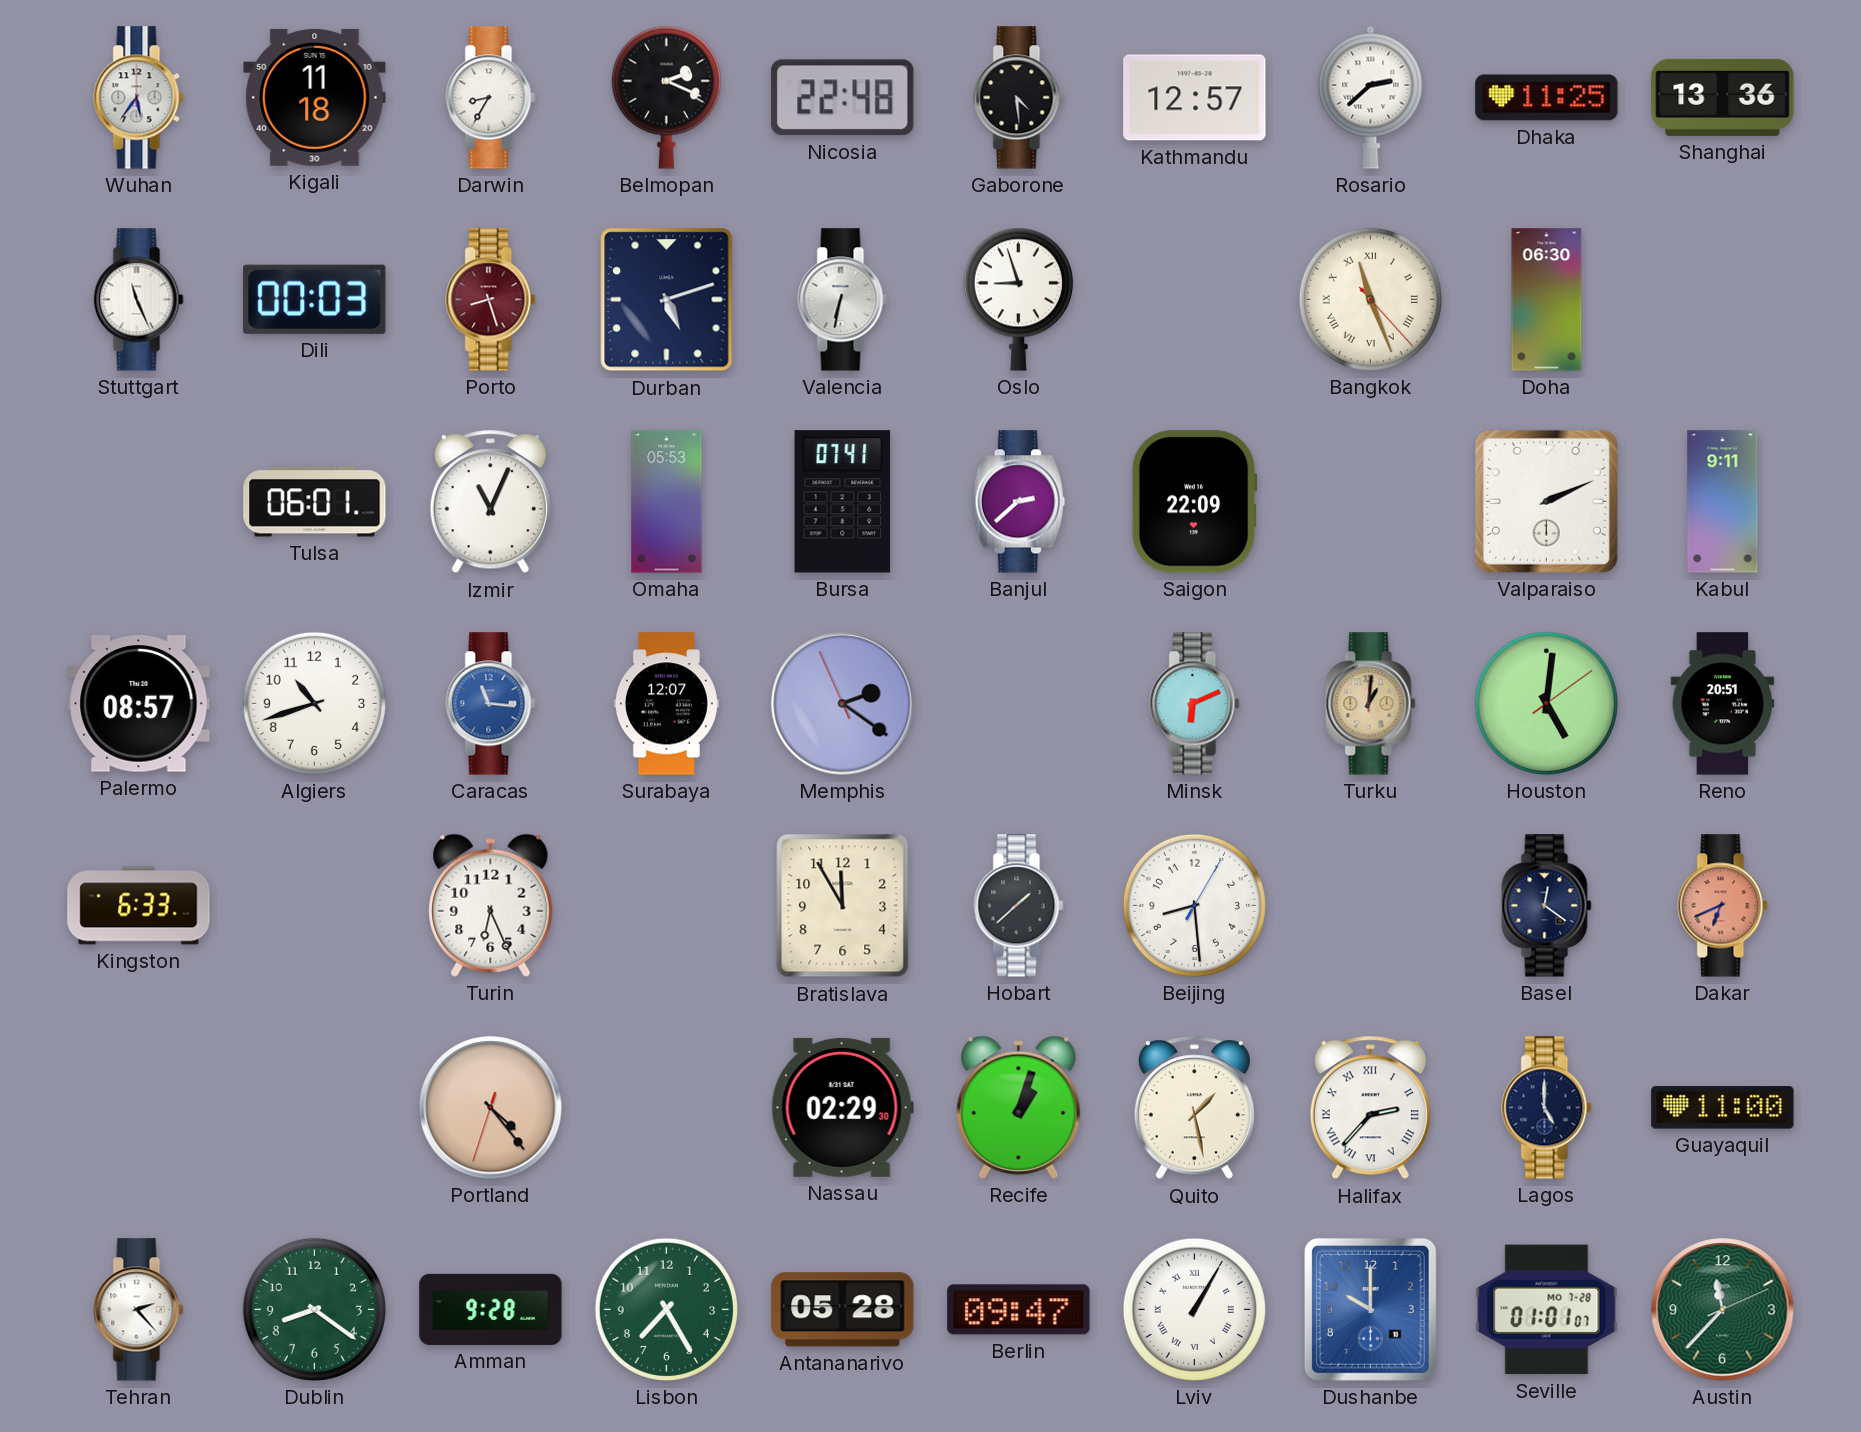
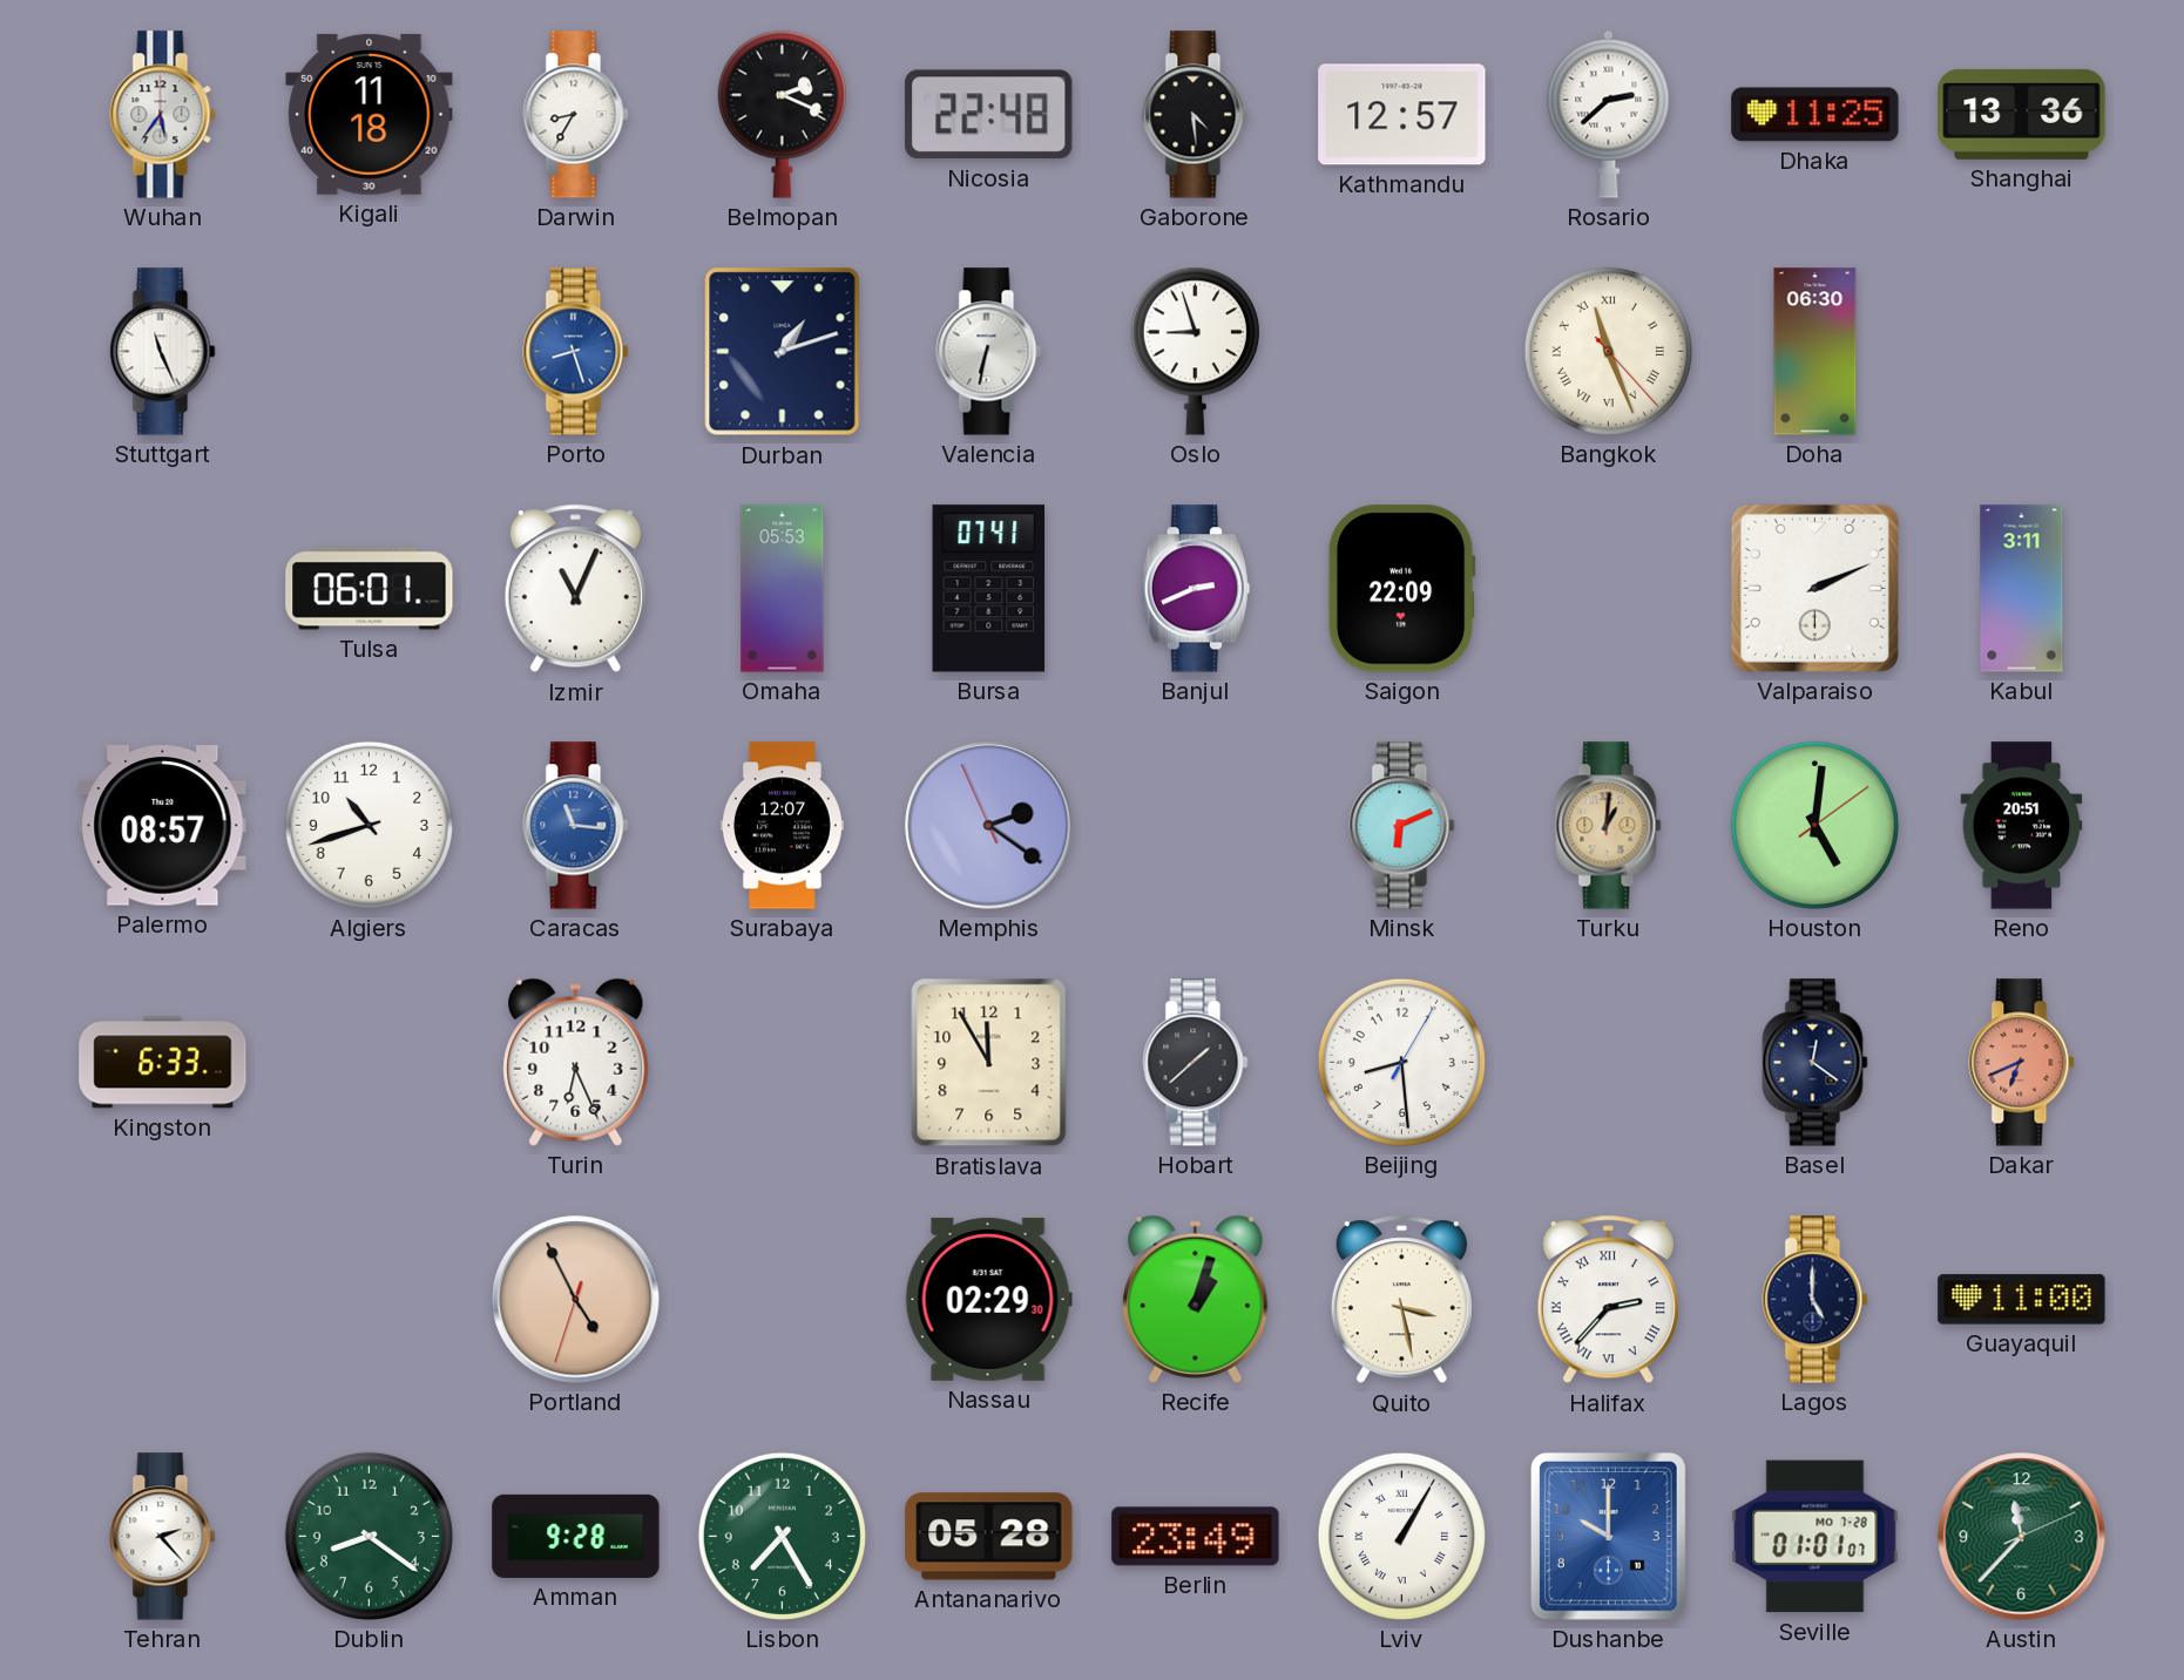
Dili: 00:03 -> none (315, 299)
Porto dial: burgundy -> blue (576, 352)
Durban: 5:12 -> 1:12 (783, 352)
Banjul: 2:38 -> 2:41 (1195, 589)
Kabul: 9:11 -> 3:11 (2022, 589)
Portland: 4:23 -> 4:55 (576, 1300)
Quito: 1:28 -> 3:28 (1401, 1300)
Berlin: 09:47 -> 23:49 (1196, 1537)
